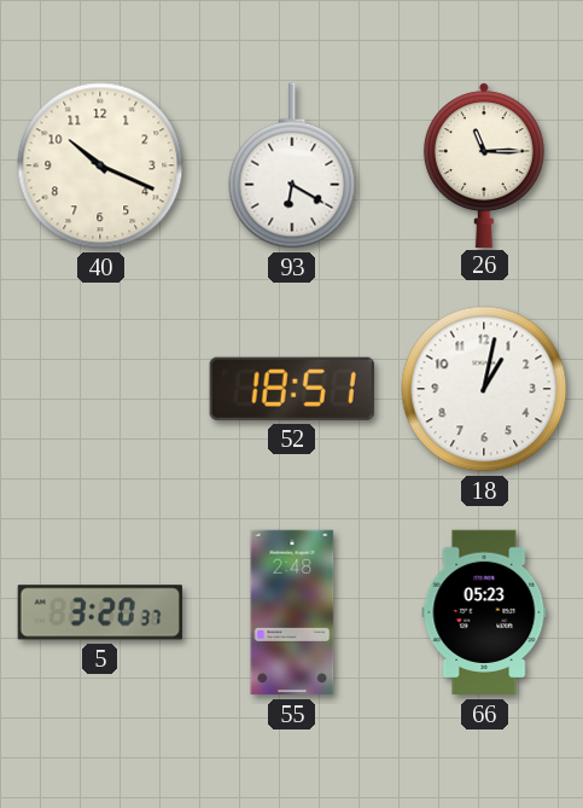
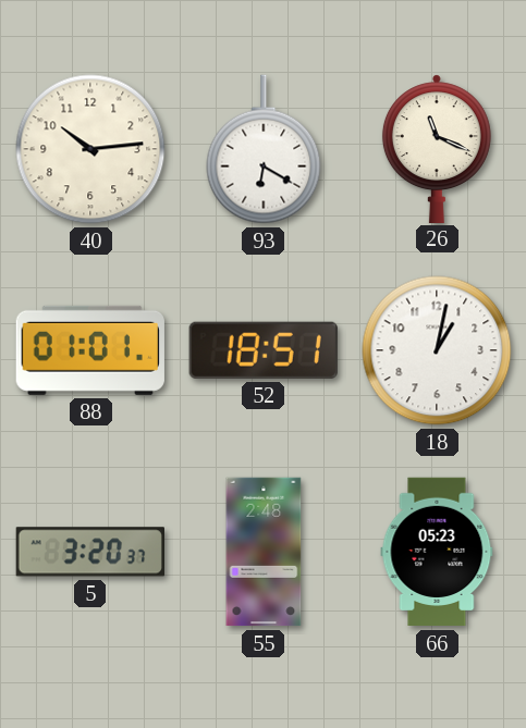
40: 10:19 -> 10:14 (90, 149)
26: 11:15 -> 11:19 (437, 148)
88: none -> 01:01 (90, 350)
